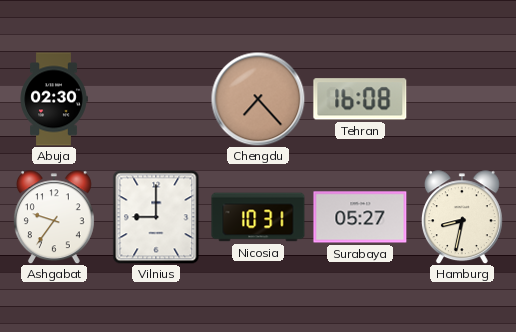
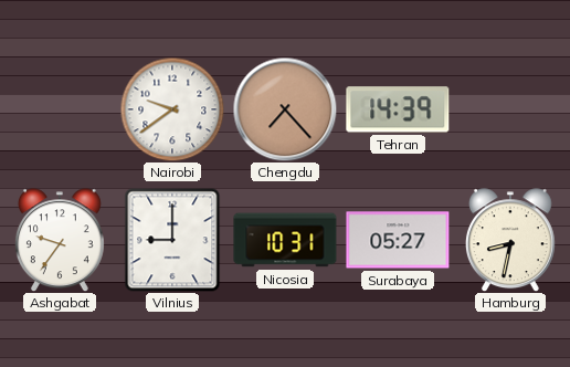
Abuja: 02:30 -> none (54, 99)
Nairobi: none -> 9:39 (172, 109)
Tehran: 16:08 -> 14:39 (398, 109)
